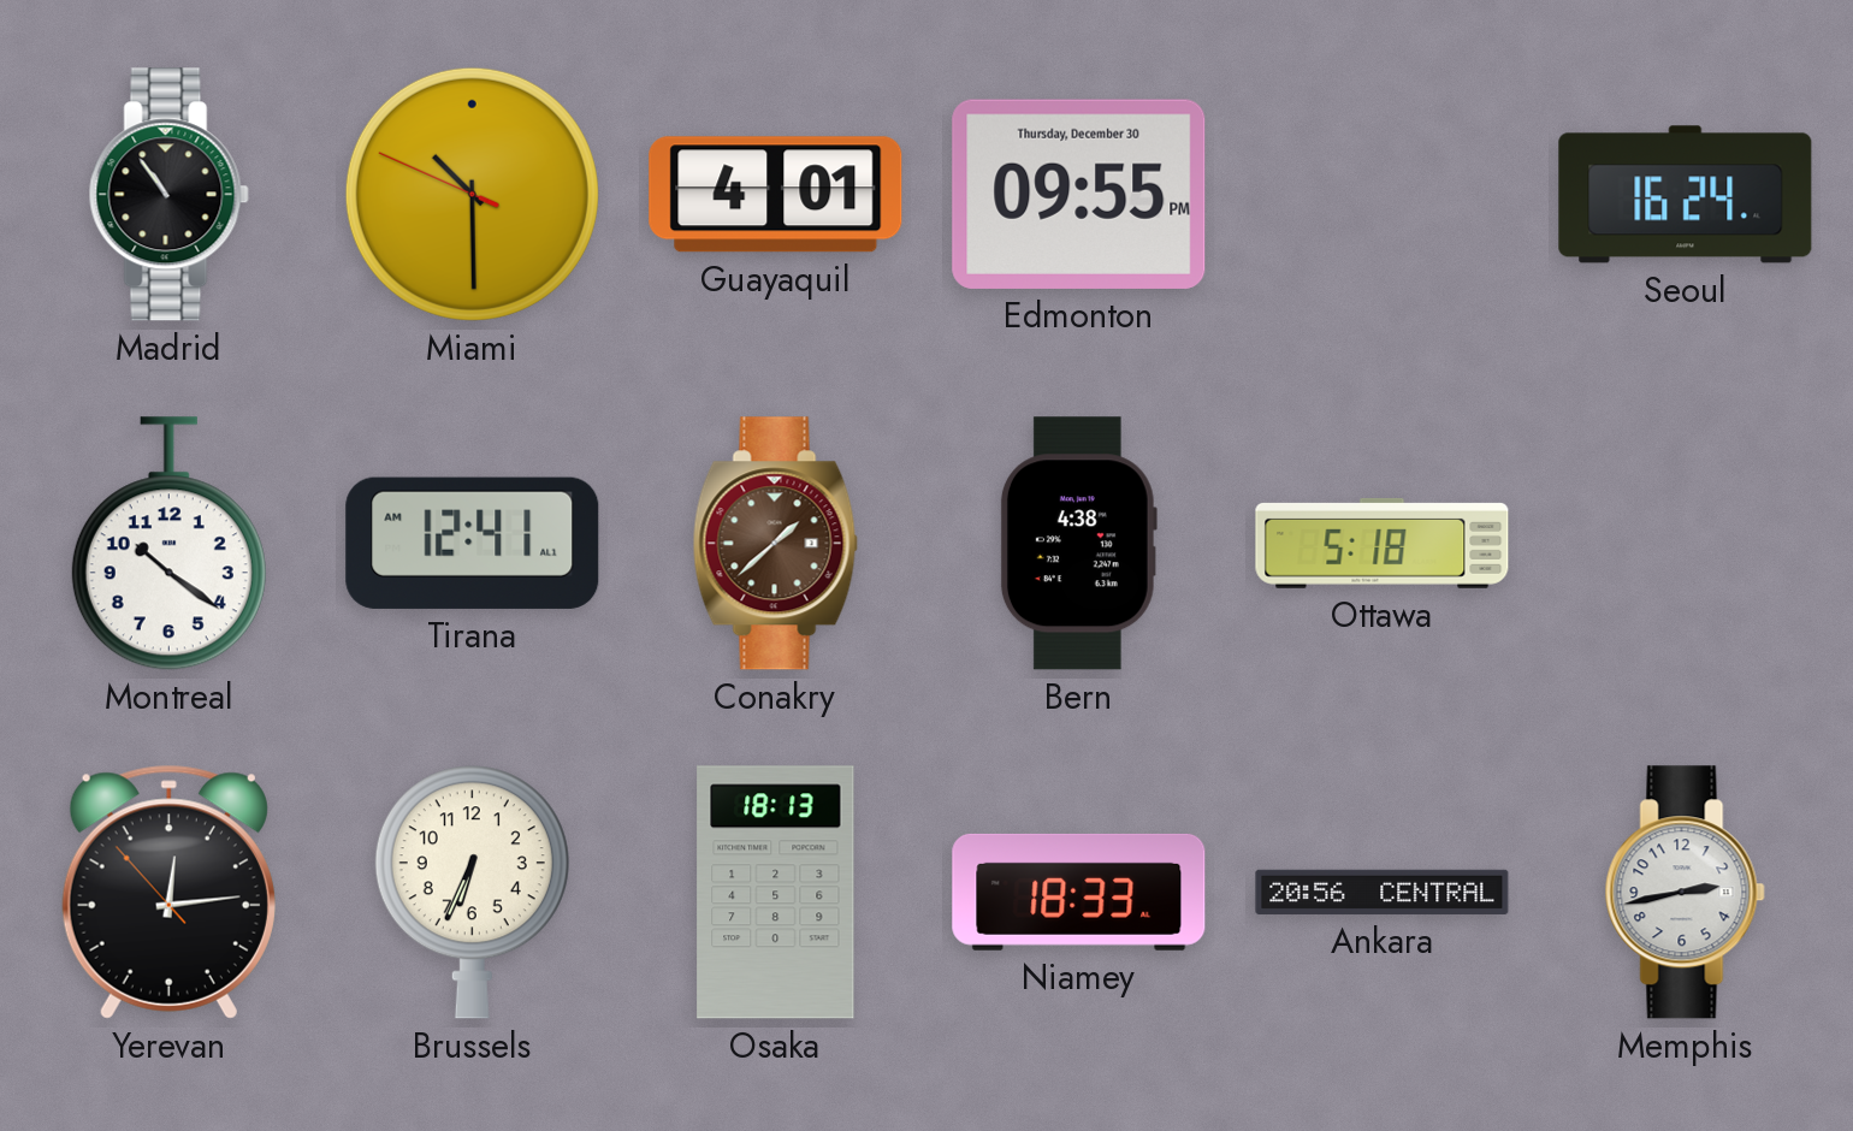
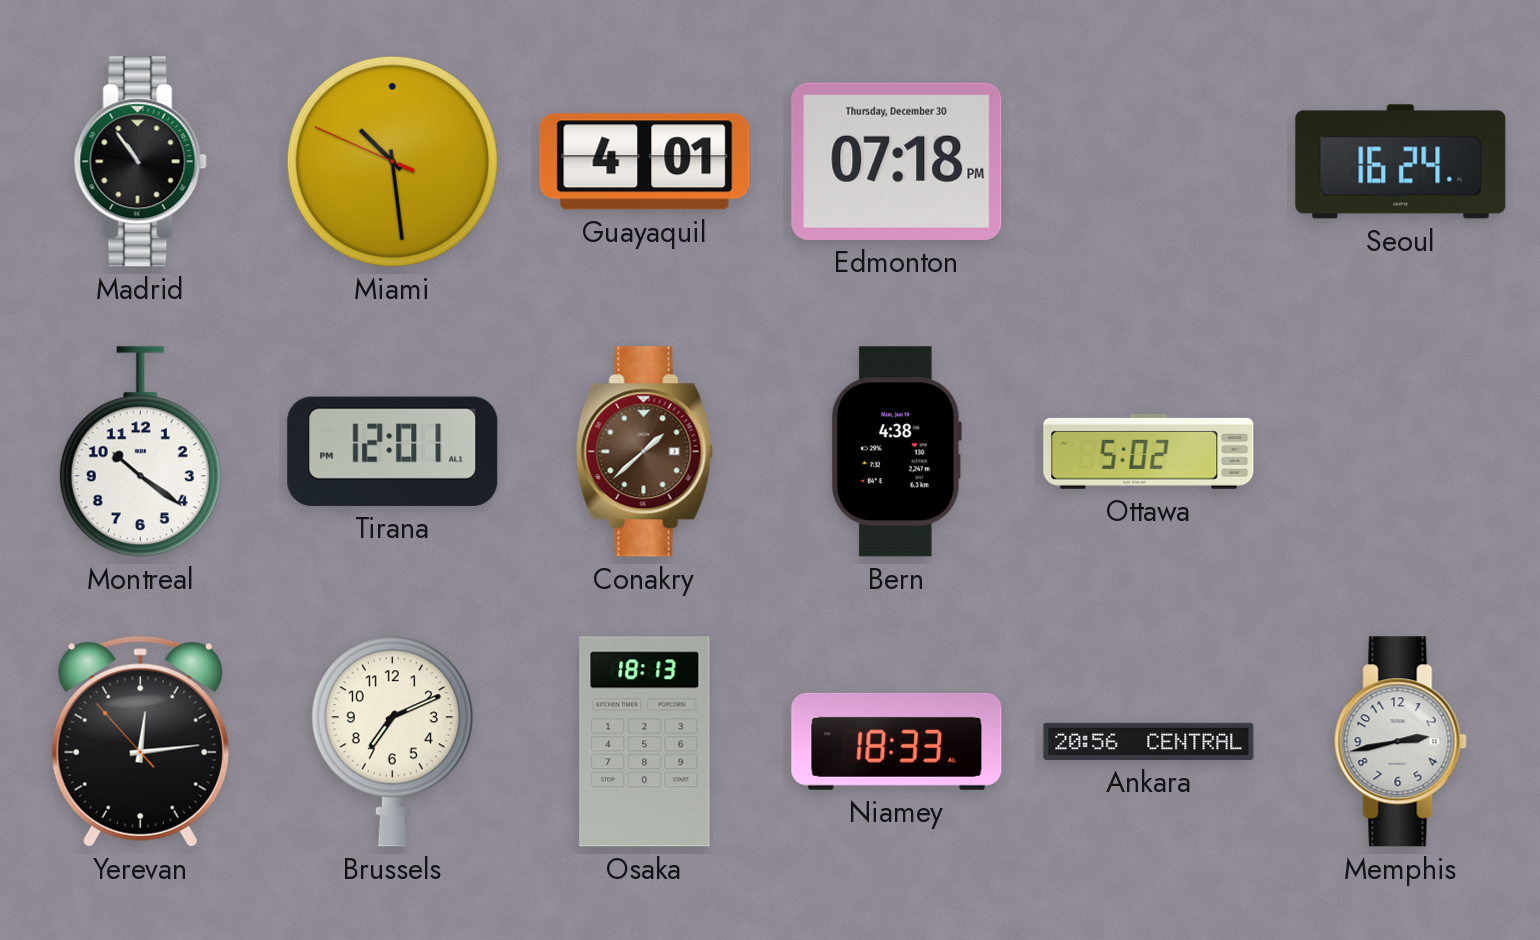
Miami: 10:29 -> 10:28 (392, 161)
Edmonton: 09:55 -> 07:18 (897, 161)
Tirana: 12:41 -> 12:01 (393, 451)
Ottawa: 5:18 -> 5:02 (1149, 451)
Brussels: 6:34 -> 7:11 (392, 742)
